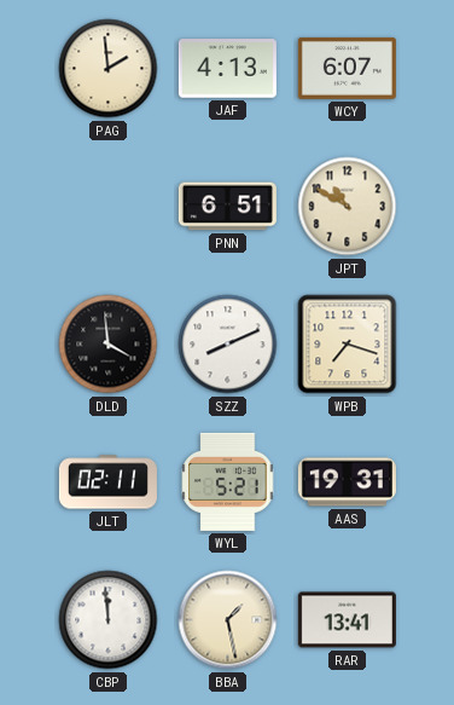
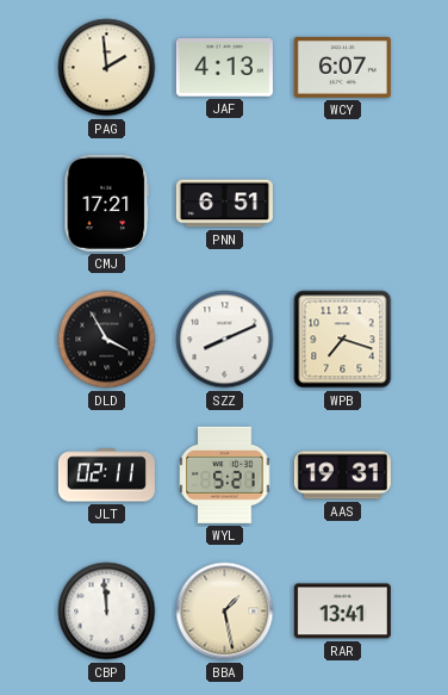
CMJ: none -> 17:21 (107, 203)
JPT: 10:50 -> none (348, 207)
DLD: 3:59 -> 3:55 (107, 340)
